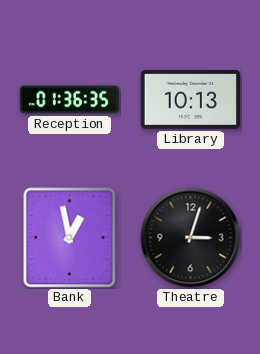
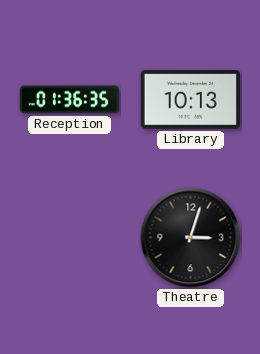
Bank: 12:58 -> none (70, 238)
